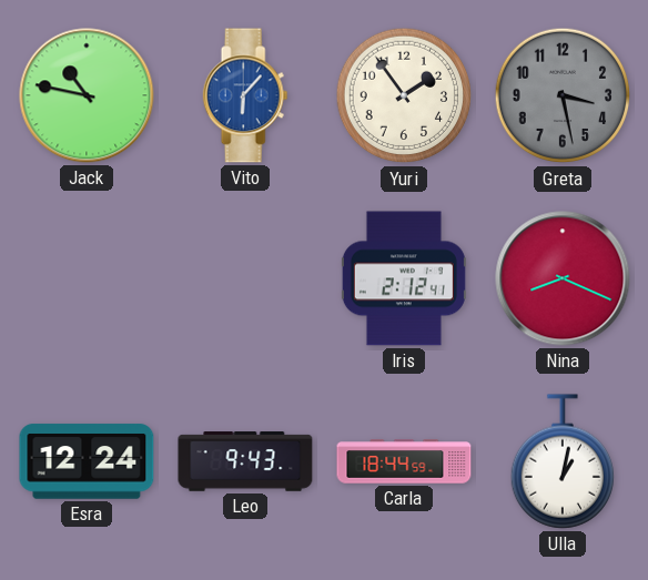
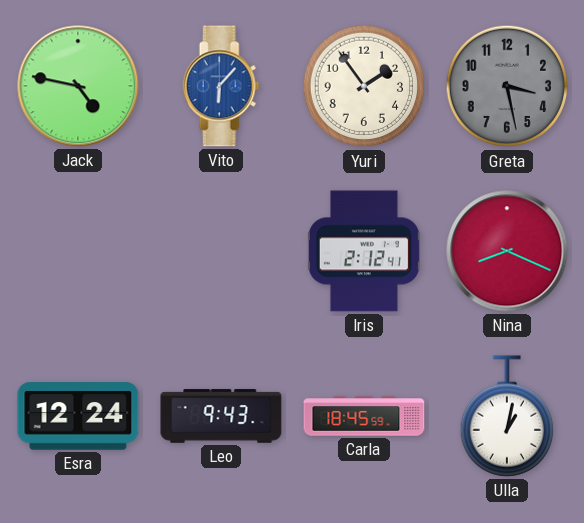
Jack: 10:47 -> 4:47 (78, 86)
Carla: 18:44 -> 18:45 (364, 416)
